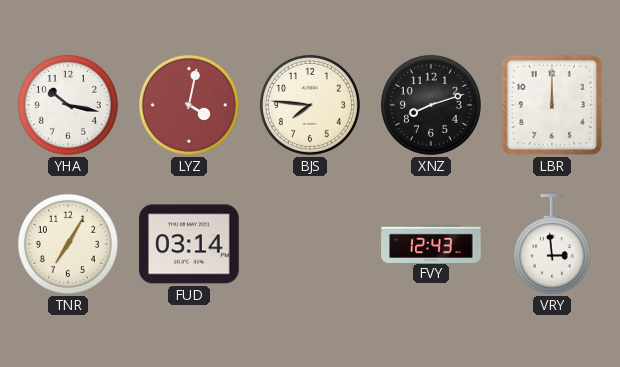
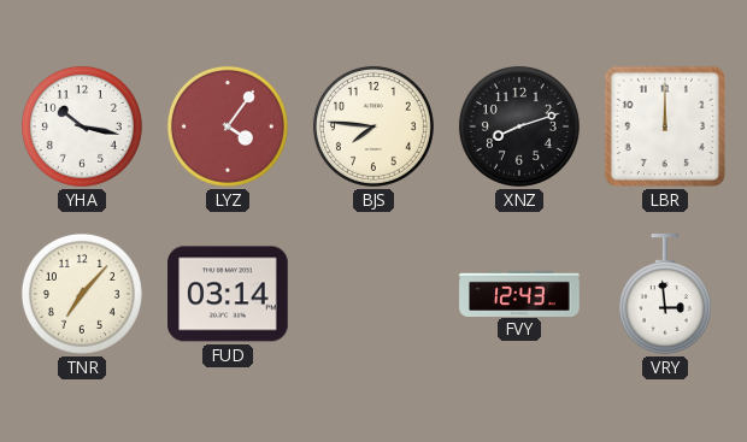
LYZ: 4:02 -> 4:06 (228, 126)
TNR: 7:05 -> 7:07 (82, 294)
